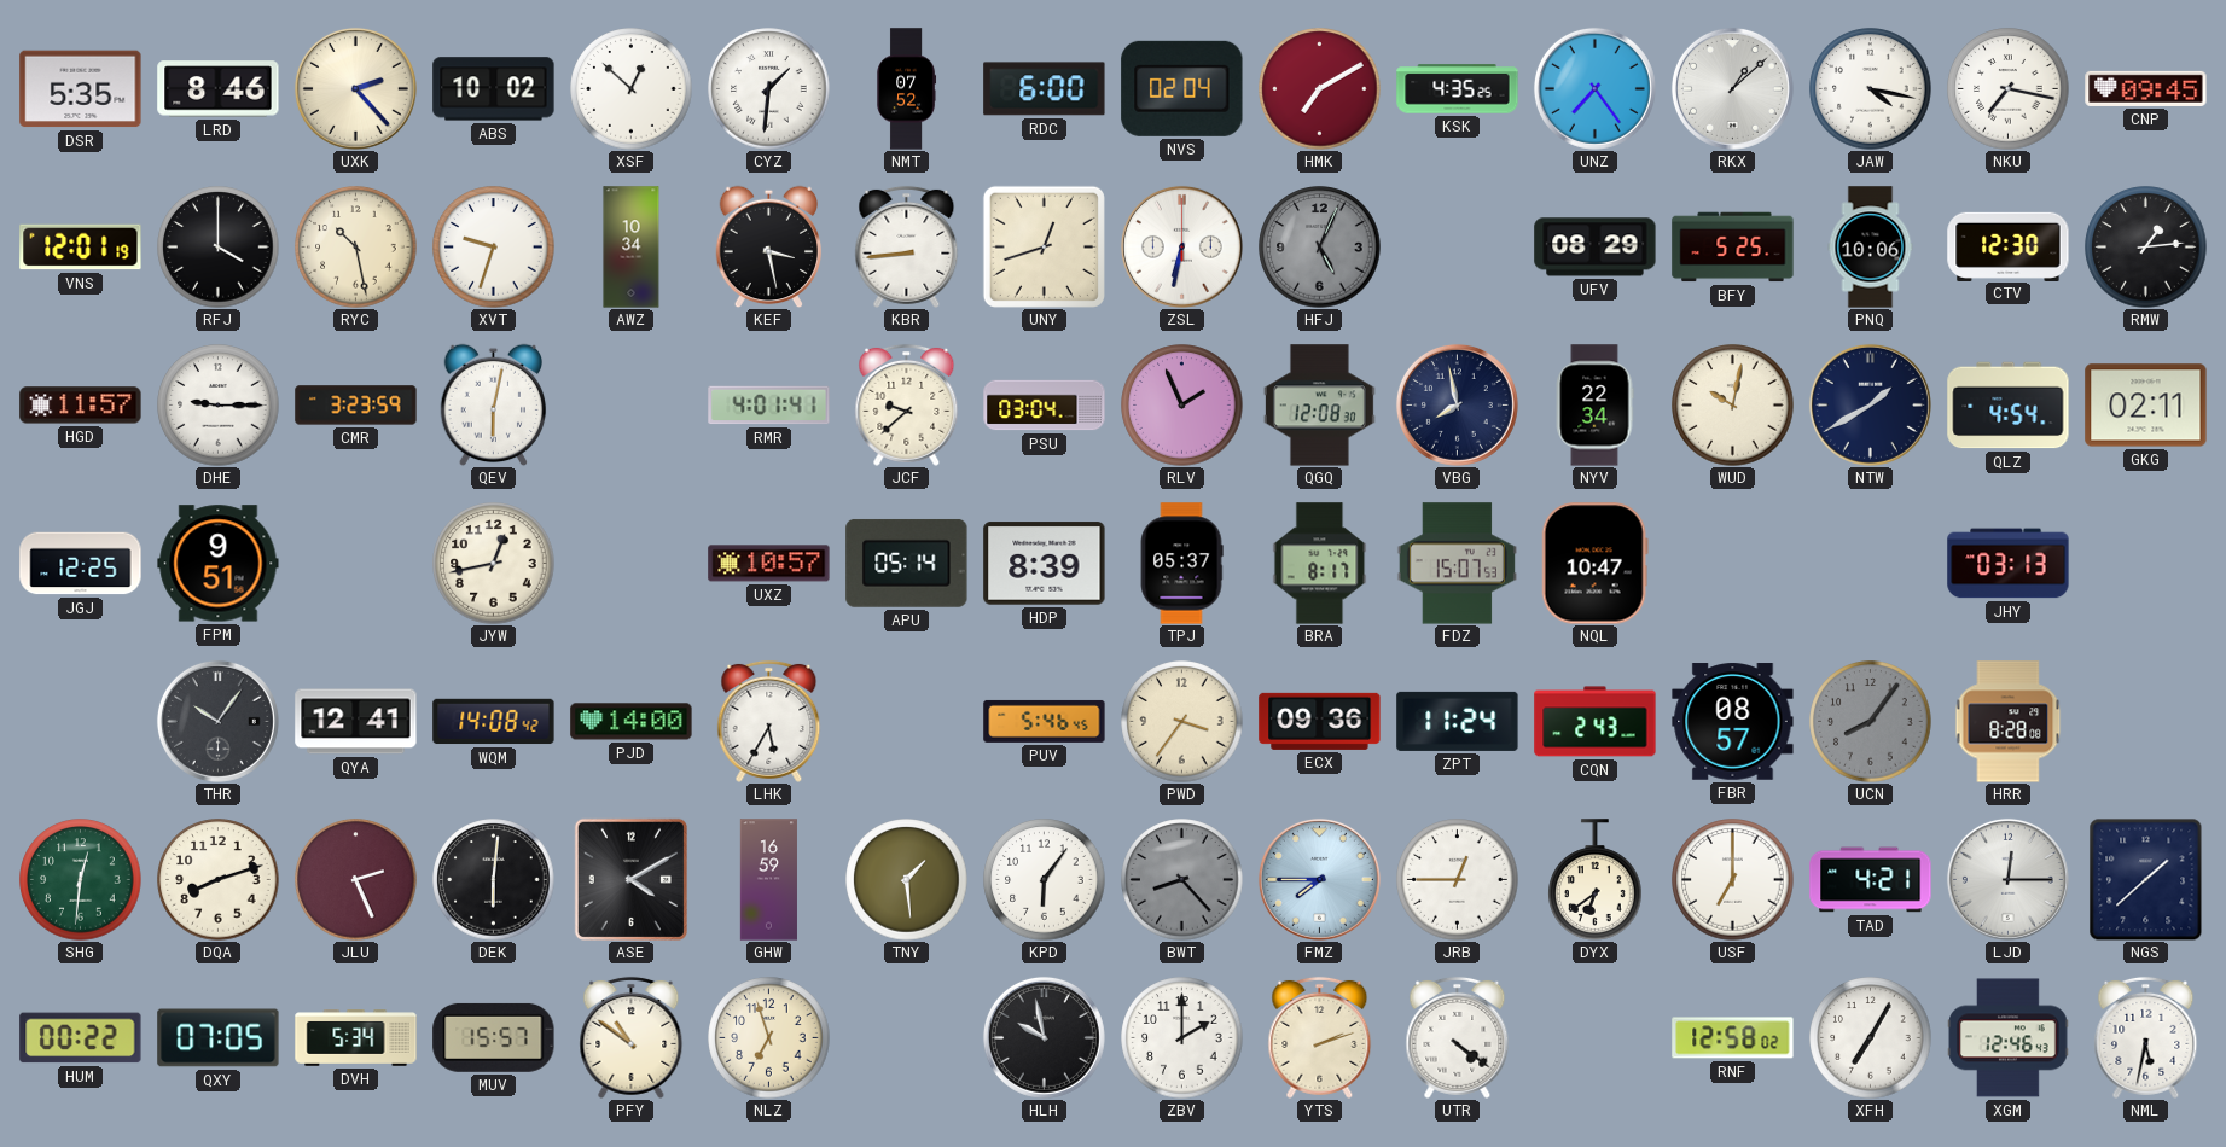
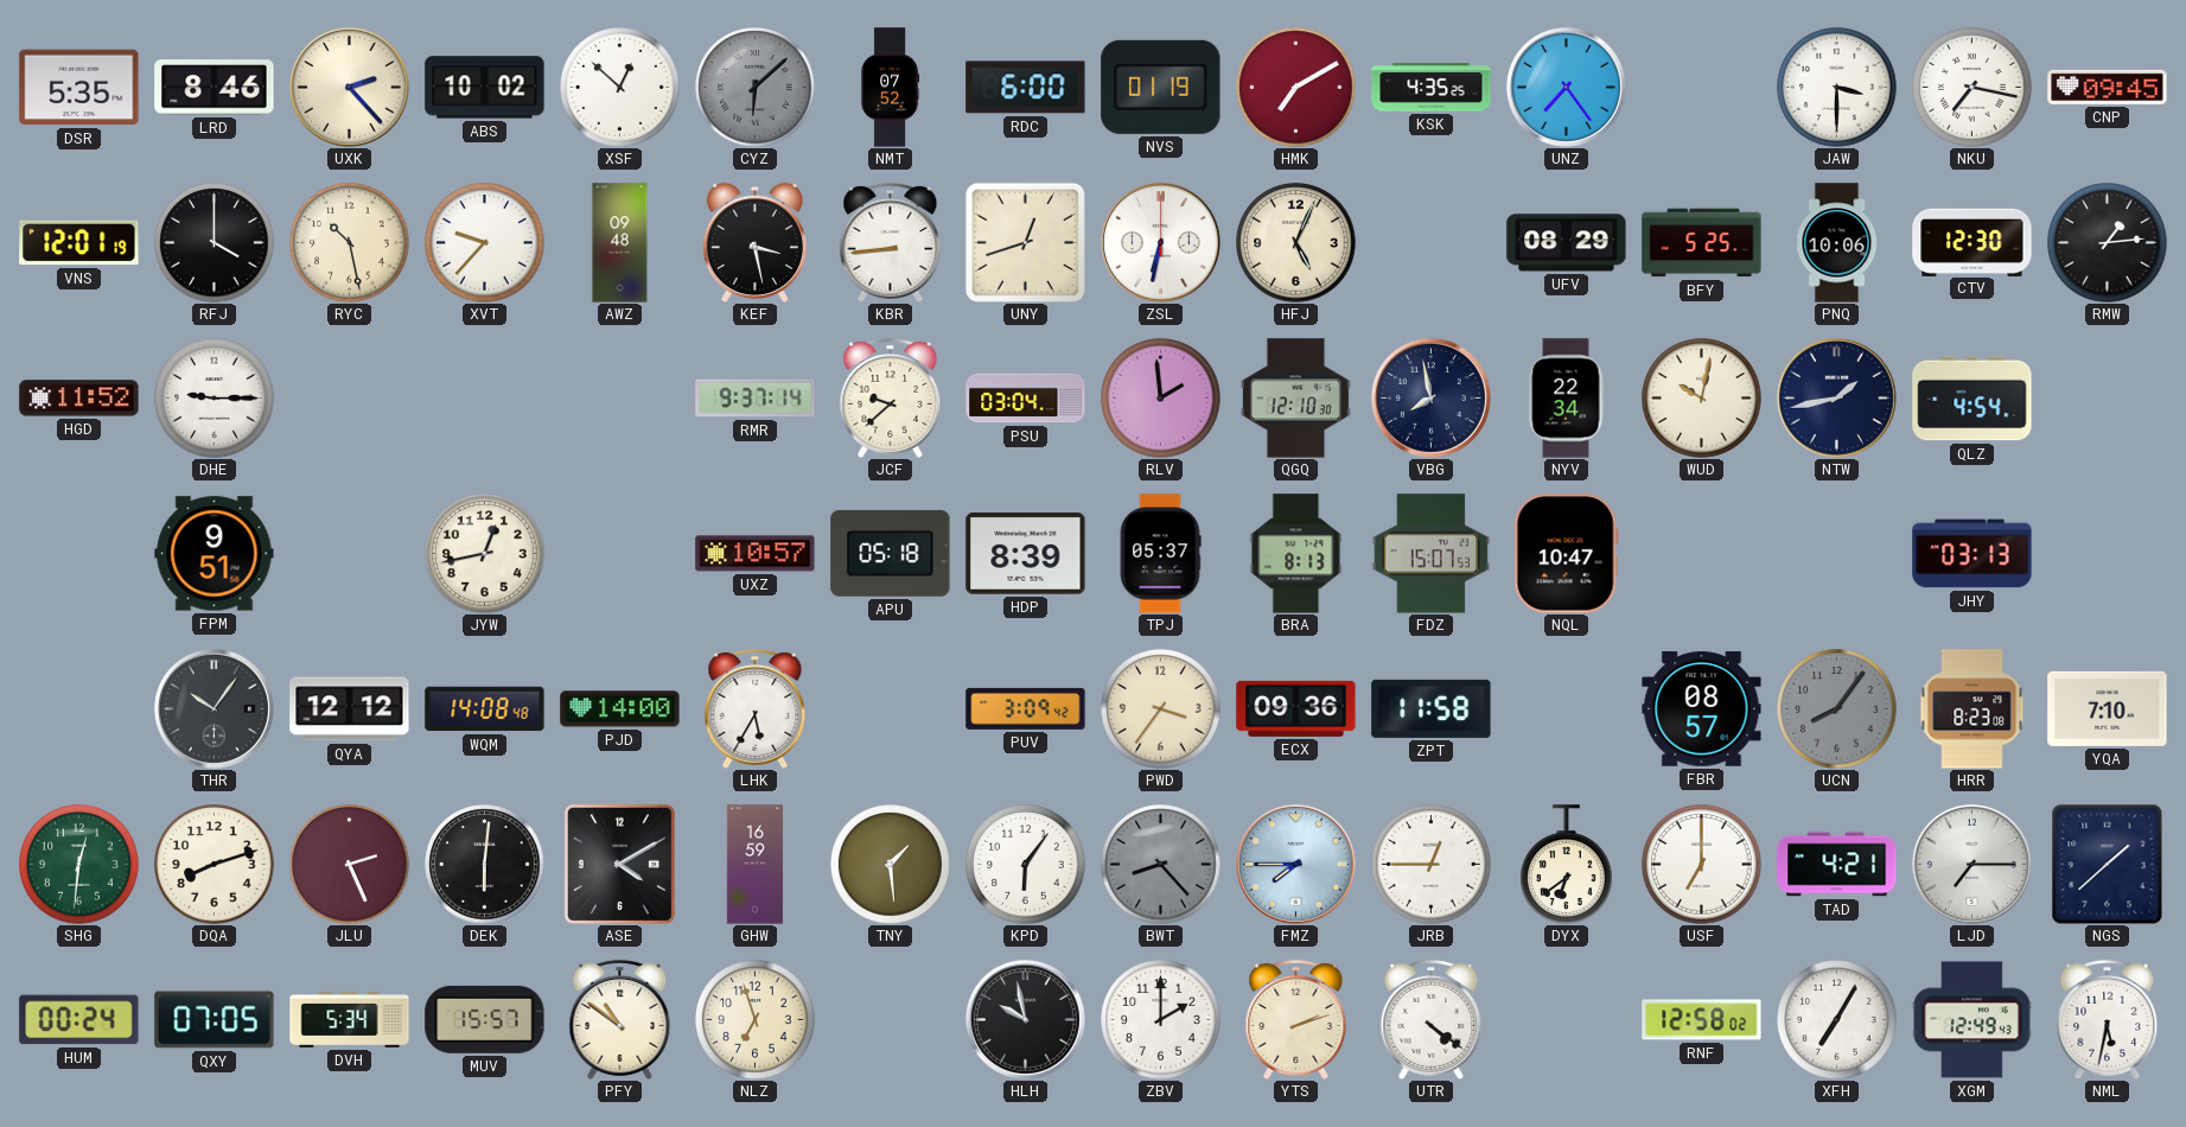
CYZ: 1:31 -> 6:08 (756, 88)
CYZ dial: white -> grey (756, 88)
NVS: 02:04 -> 01:19 (1161, 87)
RKX: 1:08 -> none (1732, 88)
JAW: 4:17 -> 3:30 (1837, 88)
XVT: 9:33 -> 9:37 (485, 243)
AWZ: 10:34 -> 09:48 (620, 243)
HFJ dial: grey -> cream (1296, 243)
HGD: 11:57 -> 11:52 (79, 399)
CMR: 3:23 -> none (356, 406)
QEV: 6:02 -> none (494, 404)
RMR: 4:01 -> 9:37 (756, 399)
RLV: 1:56 -> 1:59 (1161, 399)
QGQ: 12:08 -> 12:10 (1295, 399)
NTW: 1:40 -> 1:43 (1836, 397)
GKG: 02:11 -> none (2146, 406)
JGJ: 12:25 -> none (81, 564)
APU: 05:14 -> 05:18 (891, 553)
BRA: 8:17 -> 8:13 (1296, 554)
QYA: 12:41 -> 12:12 (350, 709)
WQM: 14:08:42 -> 14:08:48 (485, 709)
PUV: 5:46 -> 3:09 (1026, 708)
ZPT: 11:24 -> 11:58 (1432, 708)
CQN: 2:43 -> none (1596, 722)
HRR: 8:28 -> 8:23 (1973, 709)
YQA: none -> 7:10 (2108, 708)
LJD: 12:15 -> 7:15 (1971, 864)
HUM: 00:22 -> 00:24 (79, 1020)
XGM: 12:46 -> 12:49 (1973, 1020)
